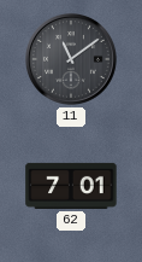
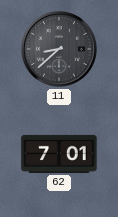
11: 11:09 -> 8:38 (59, 49)
